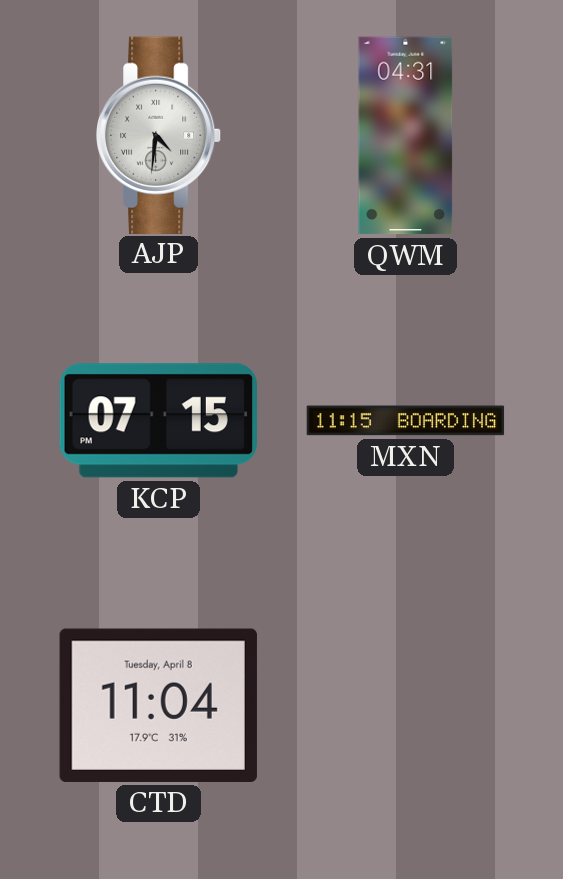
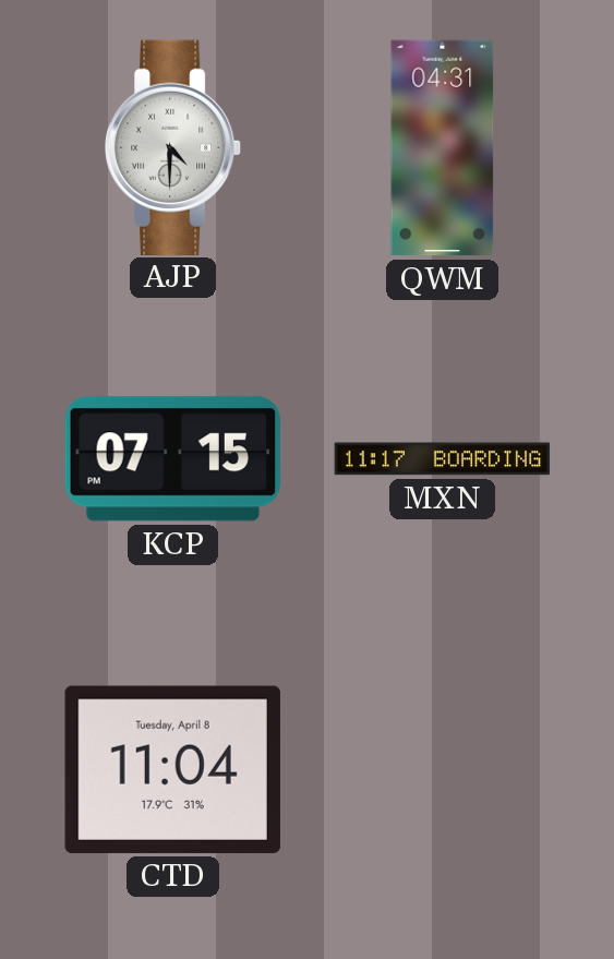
AJP: 4:31 -> 4:30 (174, 147)
MXN: 11:15 -> 11:17 (443, 459)
